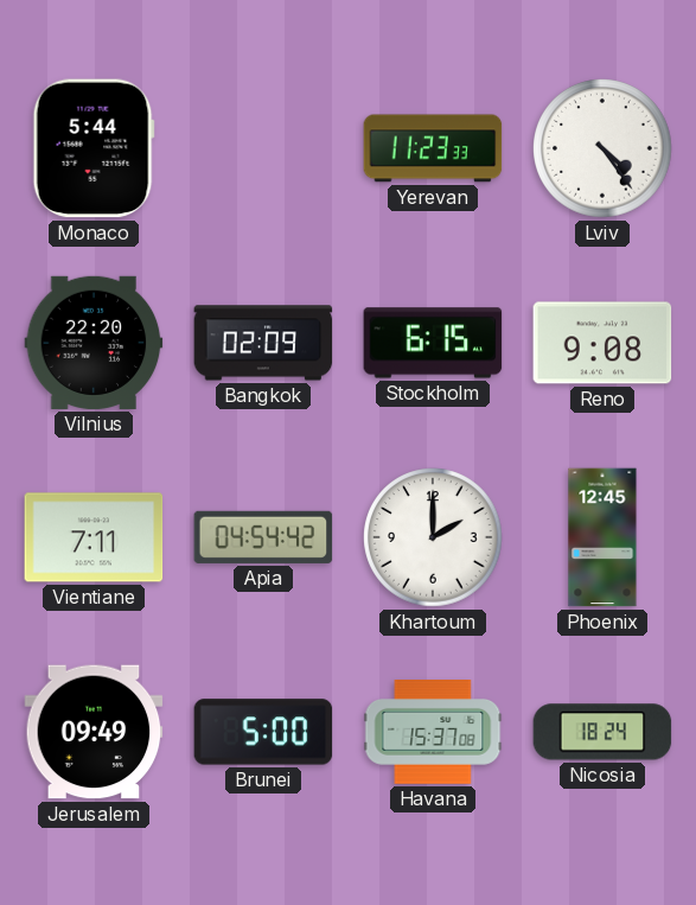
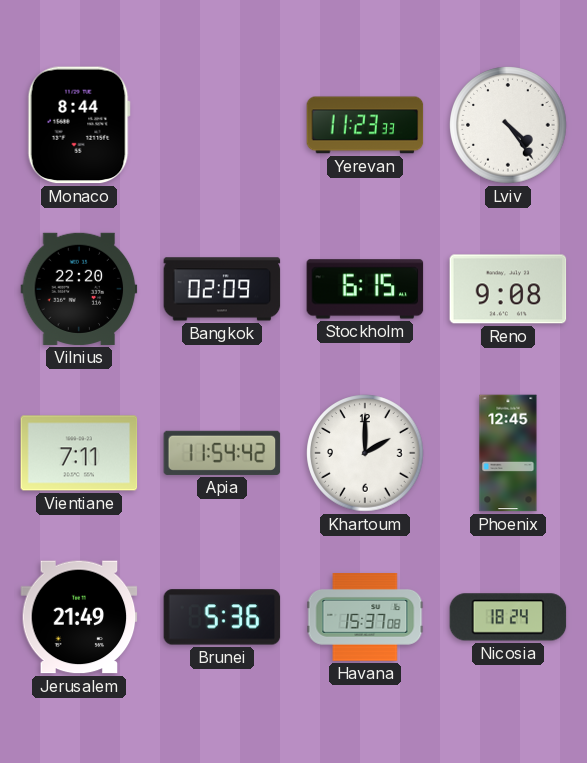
Monaco: 5:44 -> 8:44 (79, 125)
Apia: 04:54 -> 11:54 (222, 453)
Jerusalem: 09:49 -> 21:49 (79, 617)
Brunei: 5:00 -> 5:36 (222, 617)
